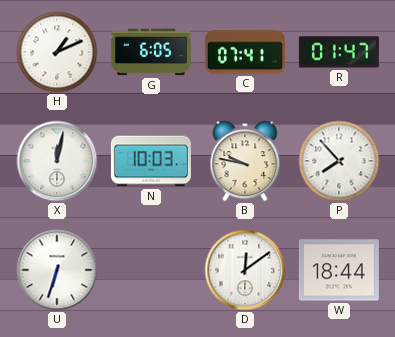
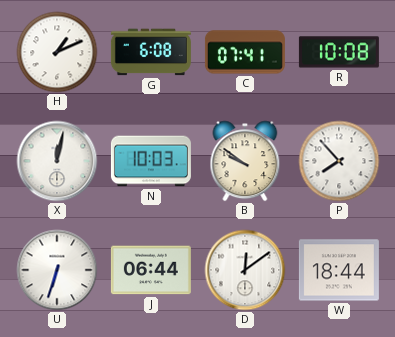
G: 6:05 -> 6:08 (151, 52)
R: 01:47 -> 10:08 (339, 52)
B: 9:47 -> 9:51 (245, 161)
J: none -> 06:44 (151, 270)
